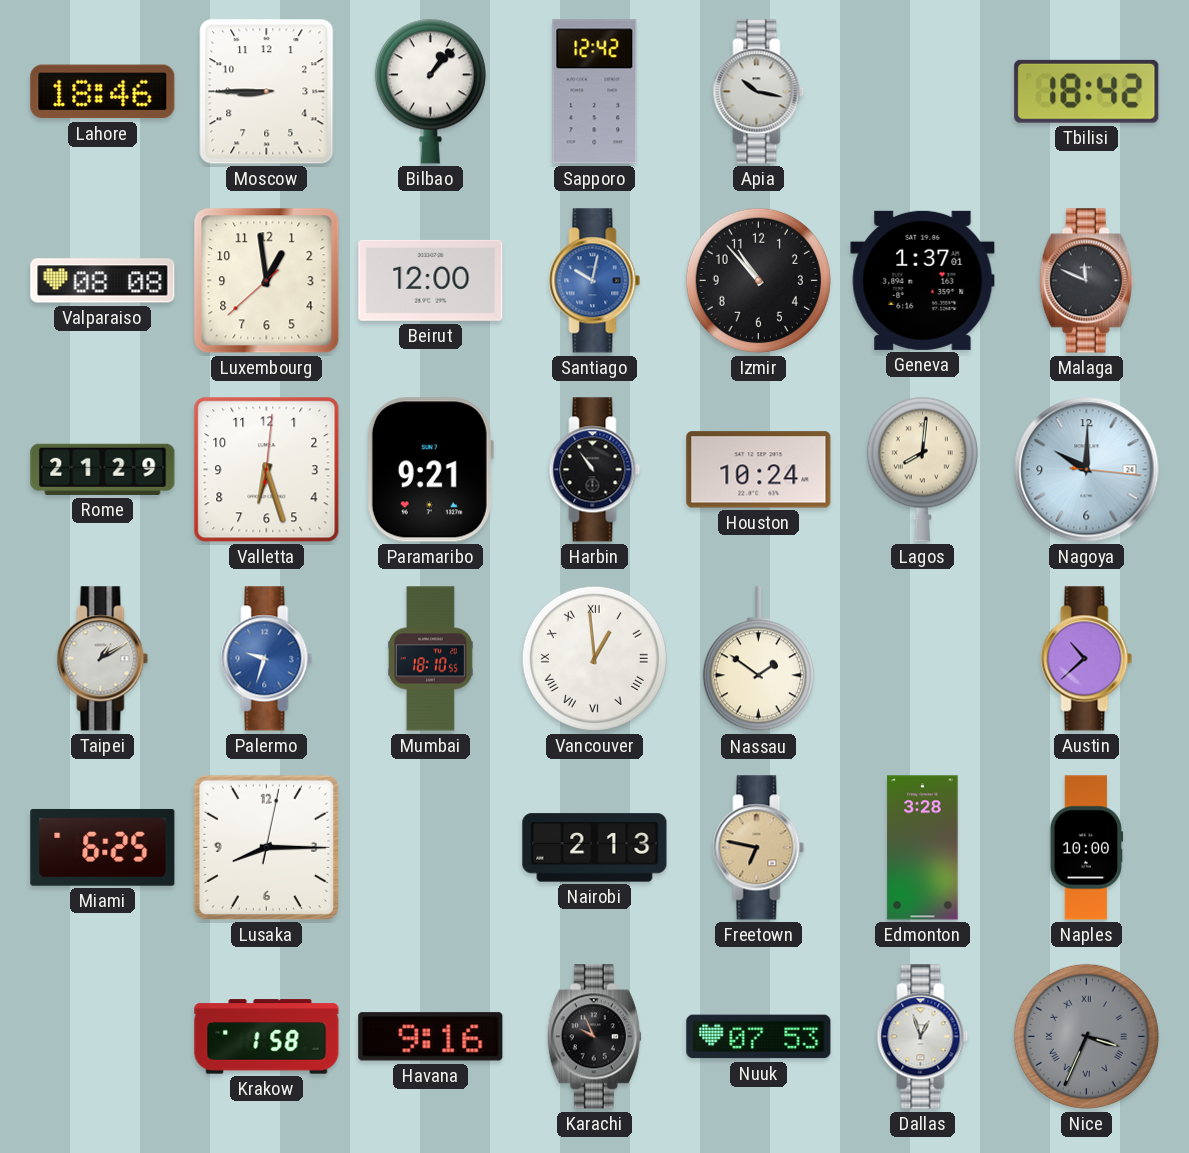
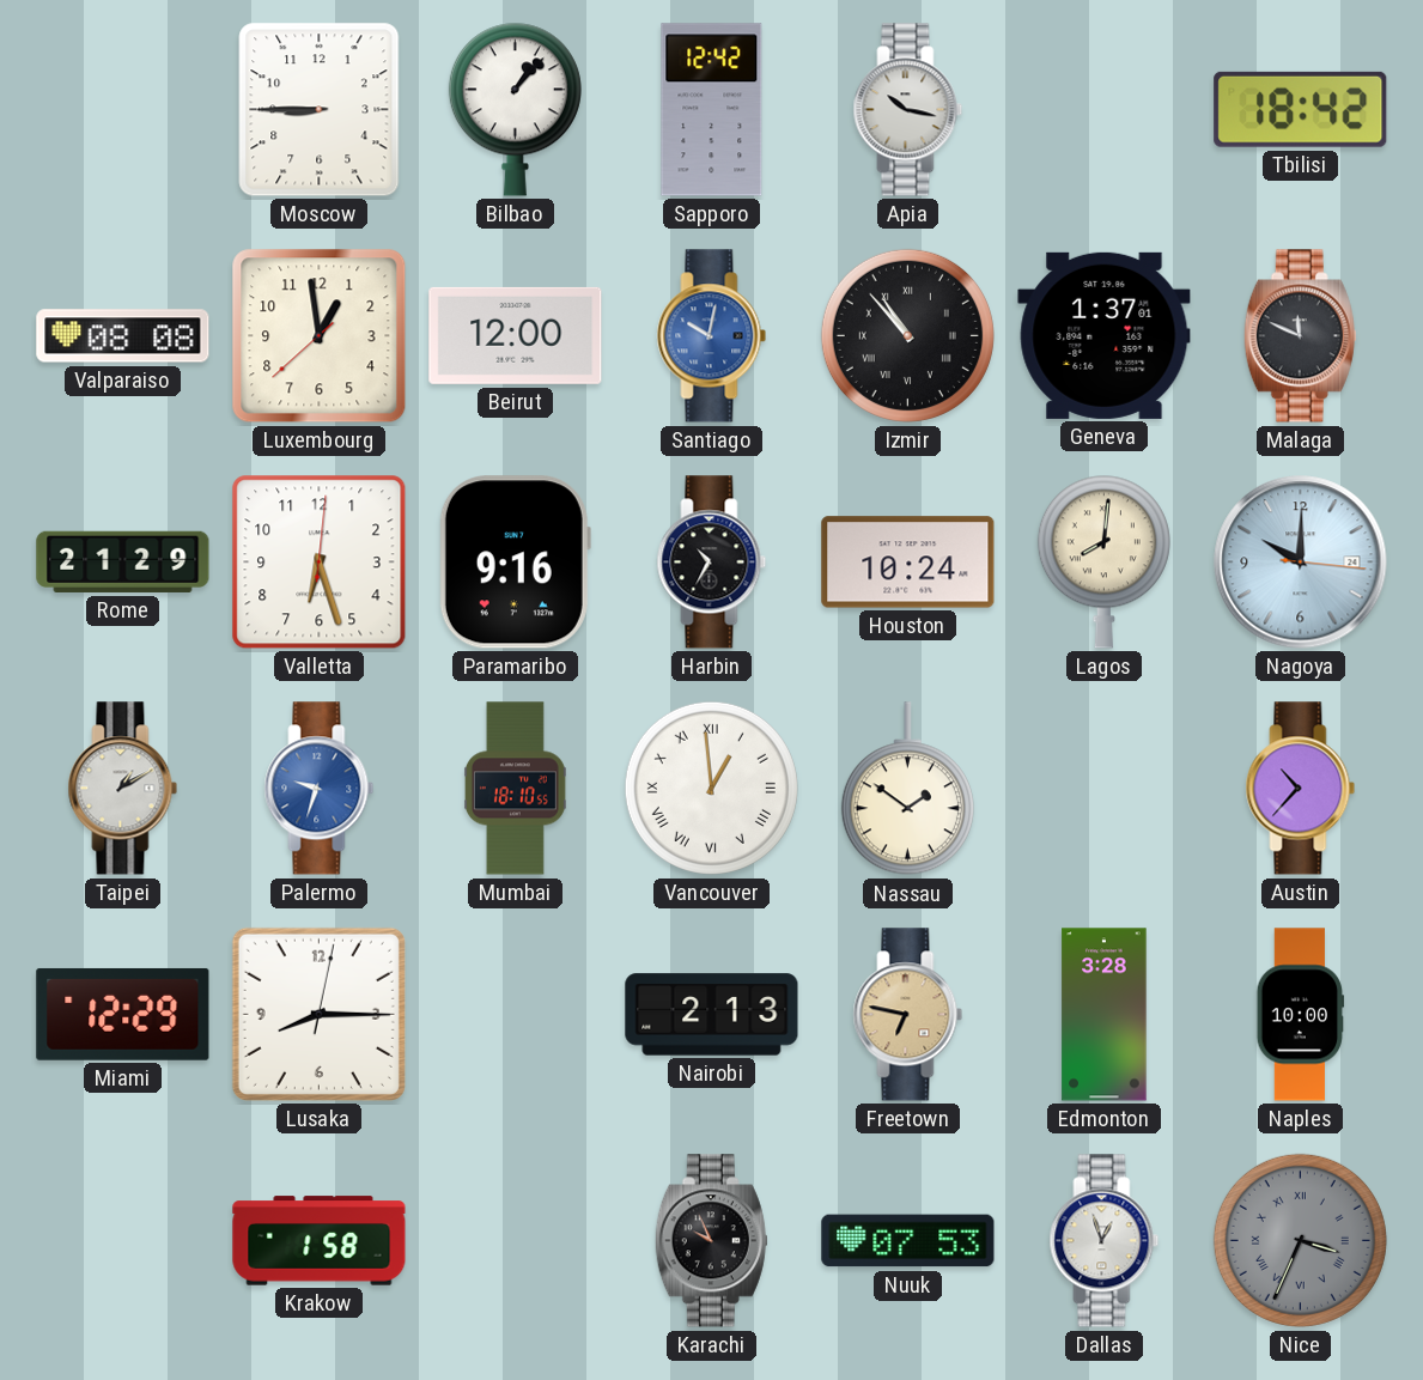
Lahore: 18:46 -> none (103, 92)
Izmir numerals: Arabic -> Roman (907, 335)
Paramaribo: 9:21 -> 9:16 (515, 563)
Harbin: 10:54 -> 10:35 (712, 563)
Austin: 10:38 -> 10:37 (1301, 789)
Miami: 6:25 -> 12:29 (123, 1014)
Havana: 9:16 -> none (431, 1037)
